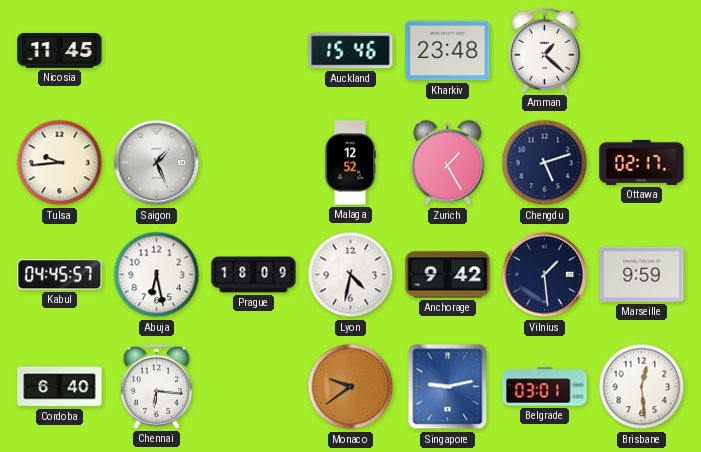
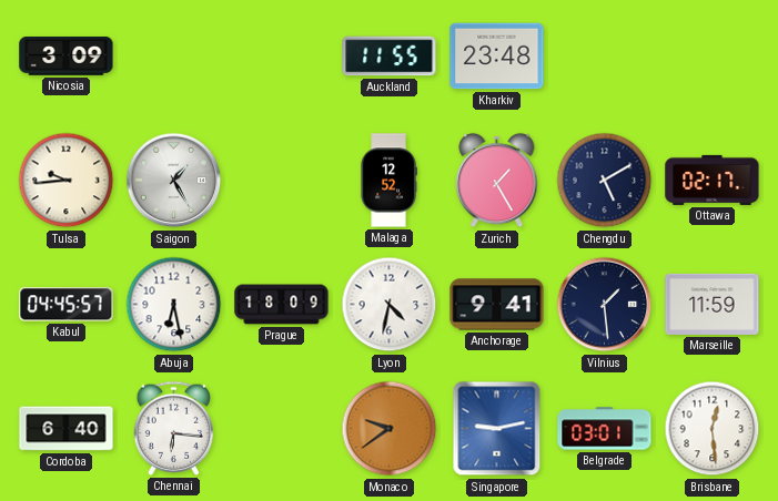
Nicosia: 11:45 -> 3:09 (67, 57)
Auckland: 15:46 -> 11:55 (390, 57)
Amman: 1:22 -> none (544, 50)
Saigon: 1:26 -> 1:25 (174, 181)
Chengdu: 5:12 -> 5:10 (605, 181)
Anchorage: 9:42 -> 9:41 (497, 305)
Marseille: 9:59 -> 11:59 (713, 304)
